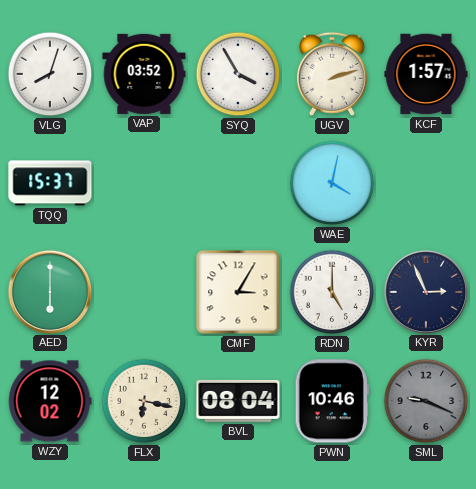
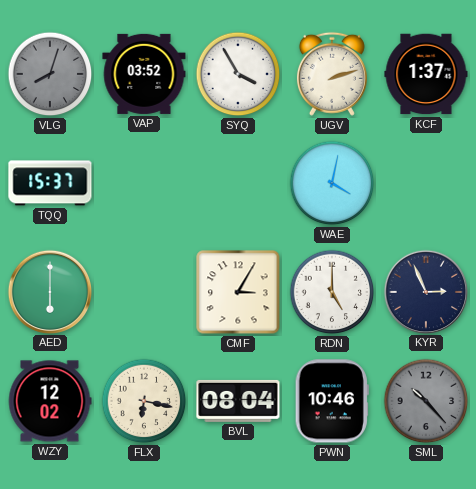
VLG dial: white -> grey (50, 74)
KCF: 1:57 -> 1:37 (426, 74)
SML: 9:19 -> 10:23 (426, 401)
